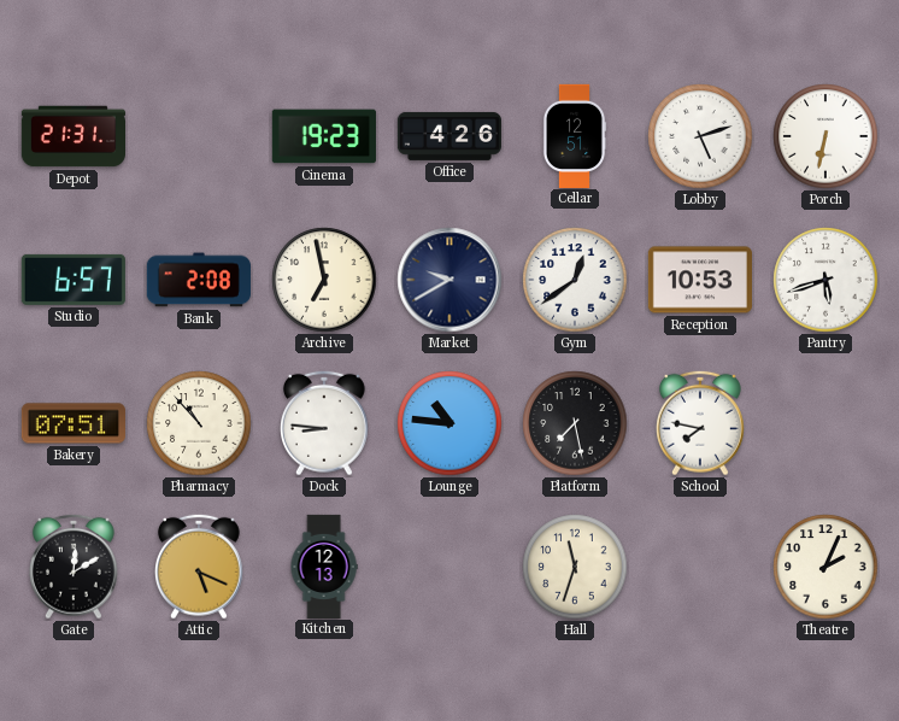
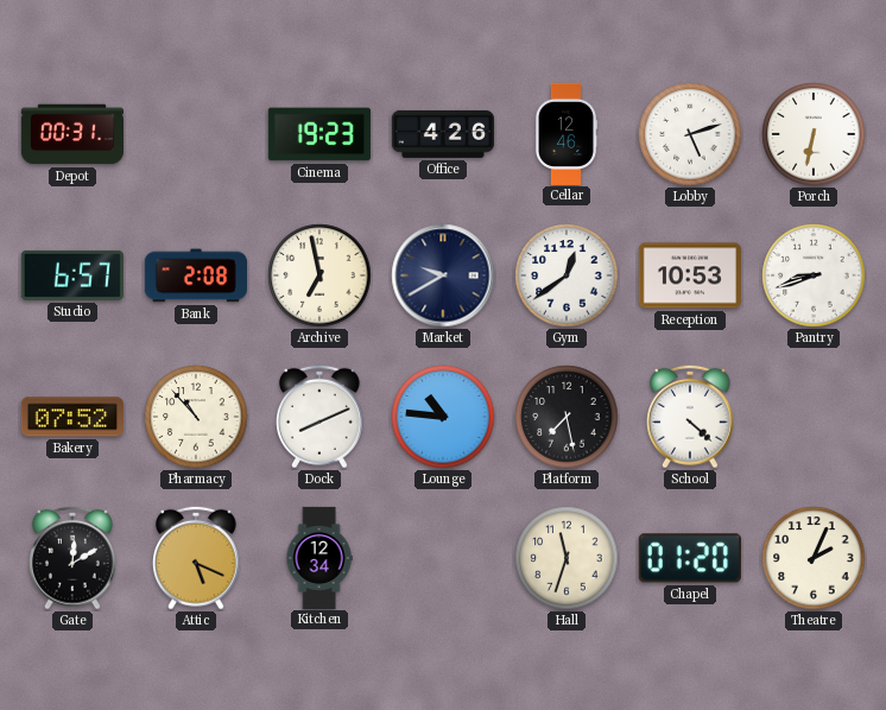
Depot: 21:31 -> 00:31 (71, 134)
Cellar: 12:51 -> 12:46 (567, 133)
Pantry: 5:42 -> 8:42 (814, 275)
Bakery: 07:51 -> 07:52 (72, 417)
Dock: 8:46 -> 8:11 (321, 417)
School: 7:47 -> 4:22 (691, 417)
Kitchen: 12:13 -> 12:34 (319, 557)
Chapel: none -> 01:20 (690, 558)
